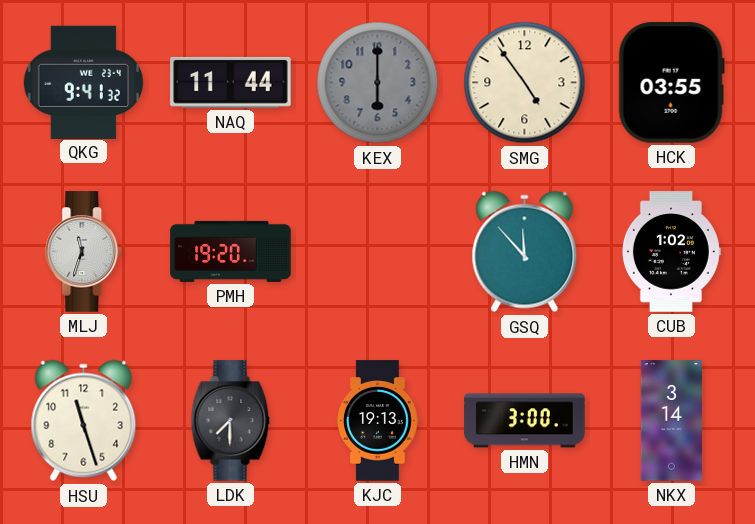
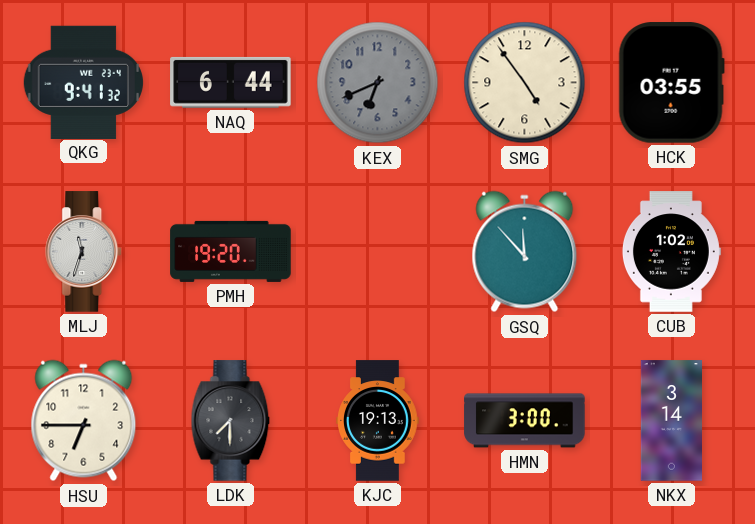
NAQ: 11:44 -> 6:44 (231, 82)
KEX: 6:00 -> 6:41 (378, 83)
HSU: 11:27 -> 6:45 (84, 421)
